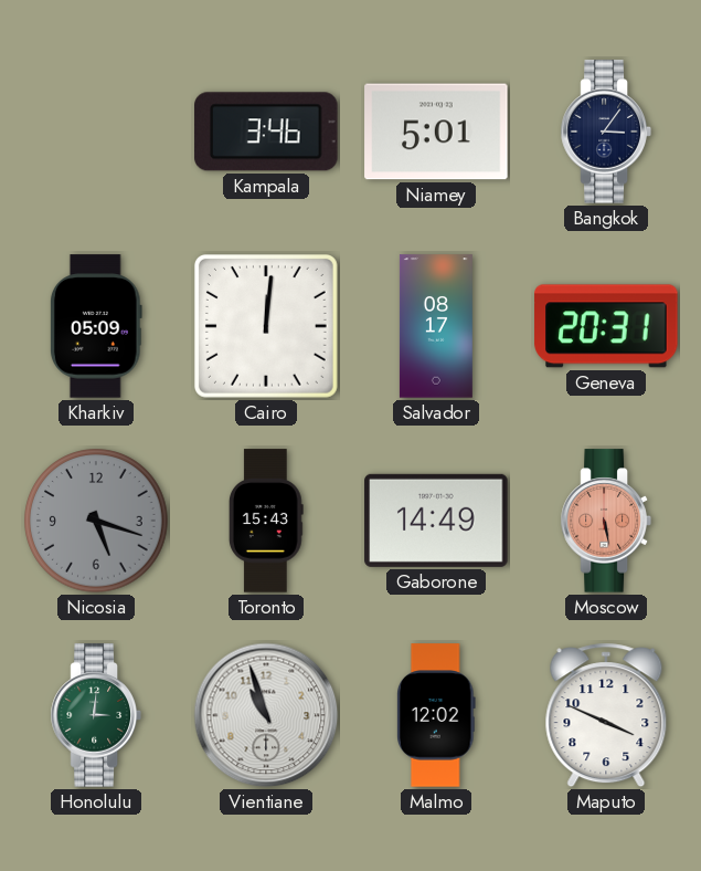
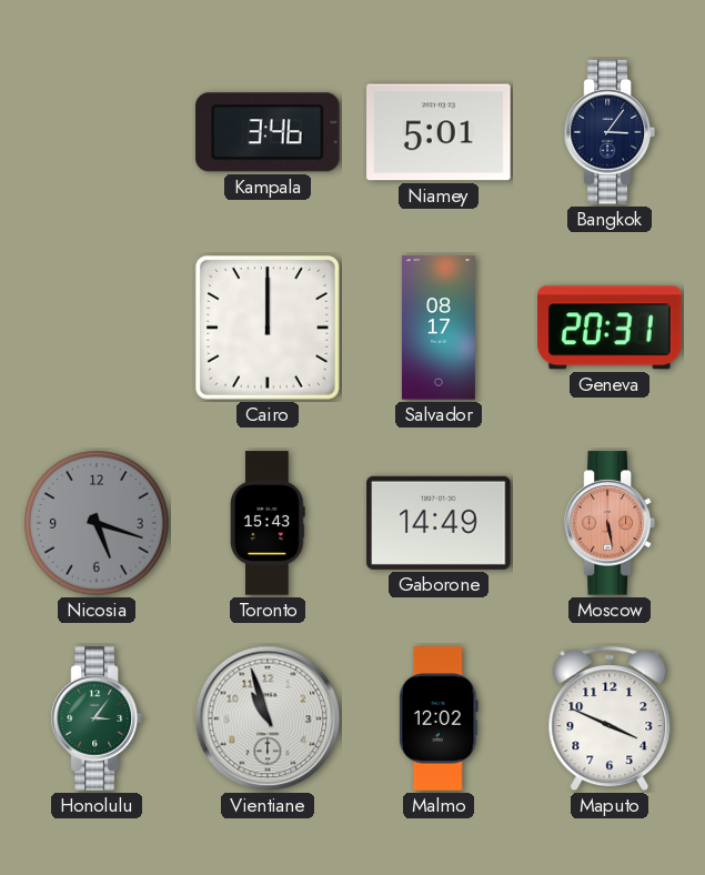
Kharkiv: 05:09 -> none (96, 326)
Cairo: 12:01 -> 12:00 (268, 328)
Honolulu: 3:01 -> 3:06 (97, 718)
